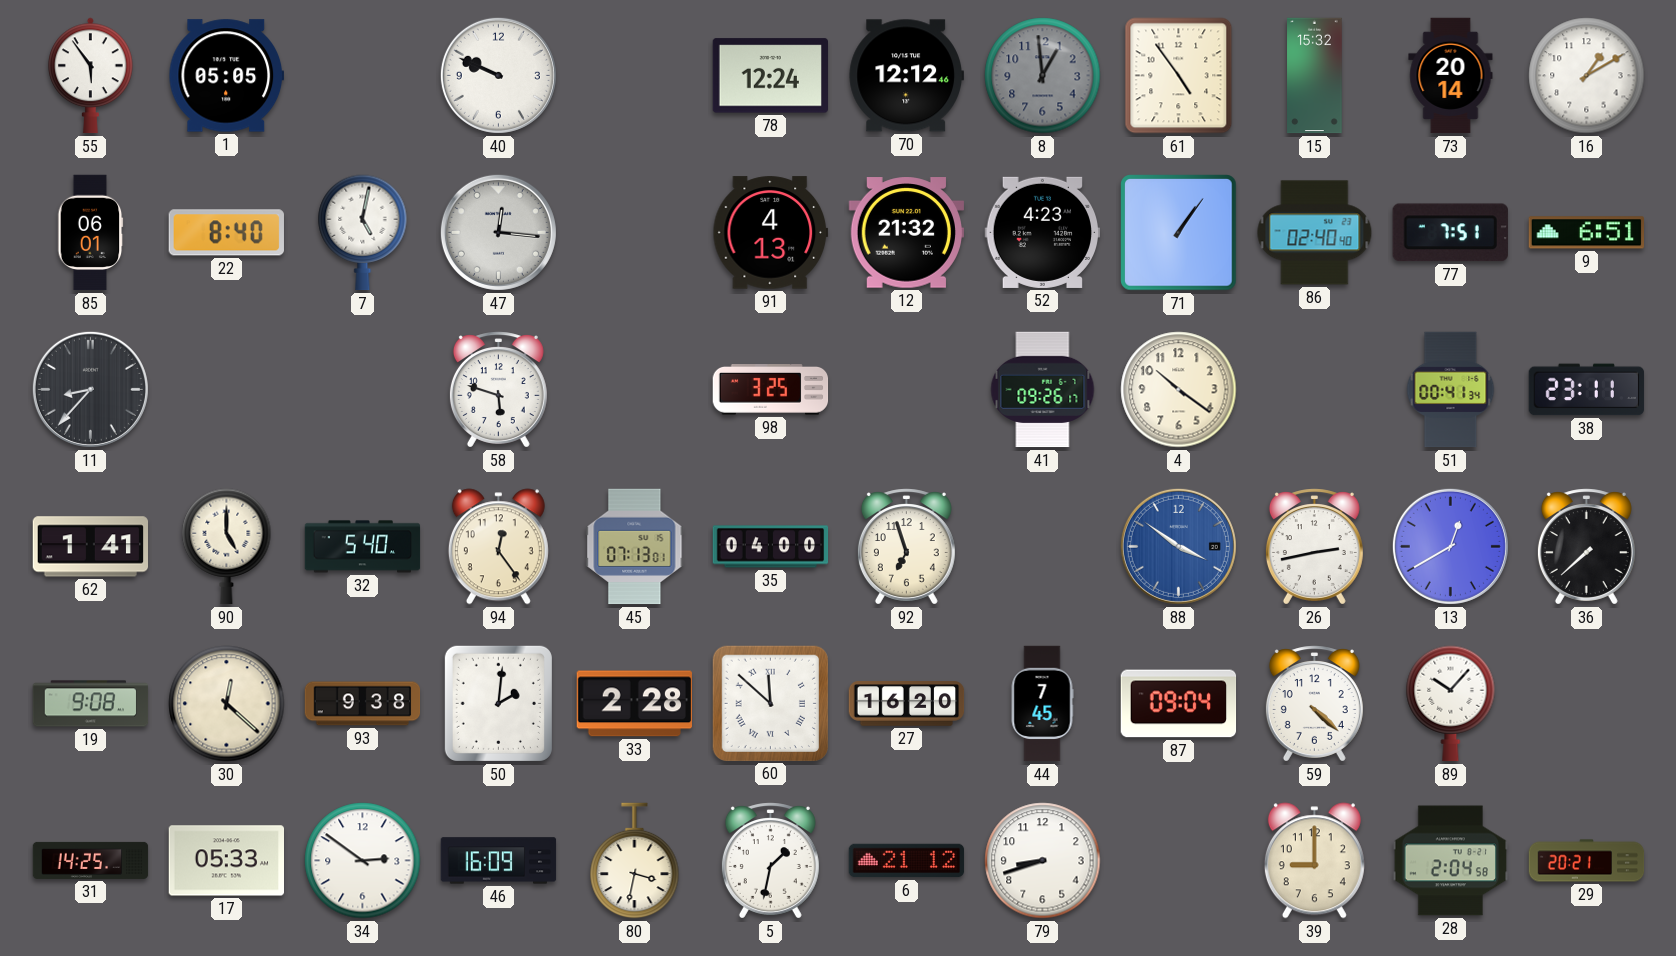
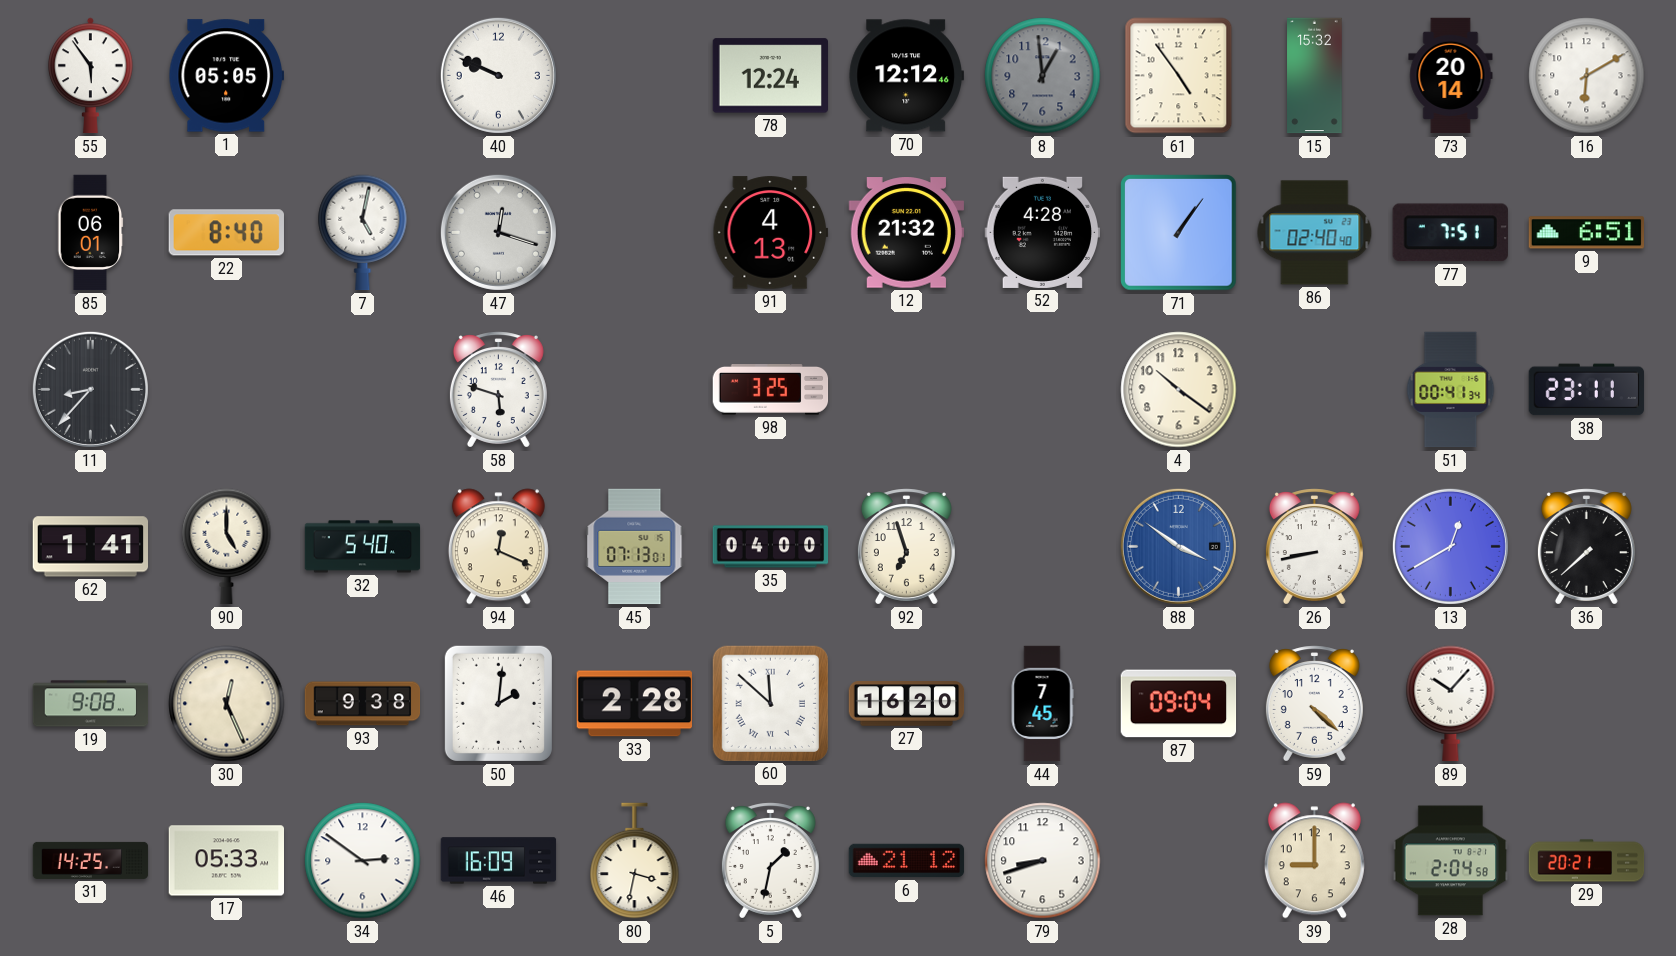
16: 1:10 -> 6:10 (1587, 76)
47: 12:16 -> 12:18 (498, 232)
52: 4:23 -> 4:28 (1043, 232)
41: 09:26 -> none (1043, 390)
94: 12:24 -> 12:19 (498, 547)
26: 2:43 -> 8:43 (1314, 547)
30: 12:22 -> 12:26 (227, 704)
